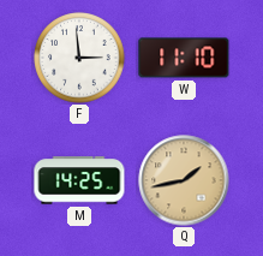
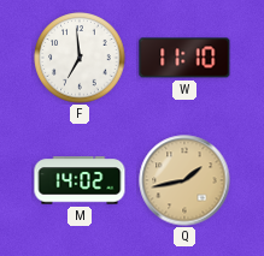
F: 2:59 -> 6:59 (80, 58)
M: 14:25 -> 14:02 (80, 180)
